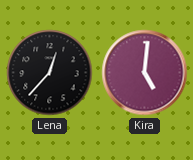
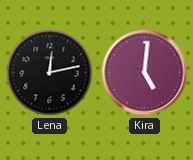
Lena: 12:37 -> 12:13 (50, 73)
